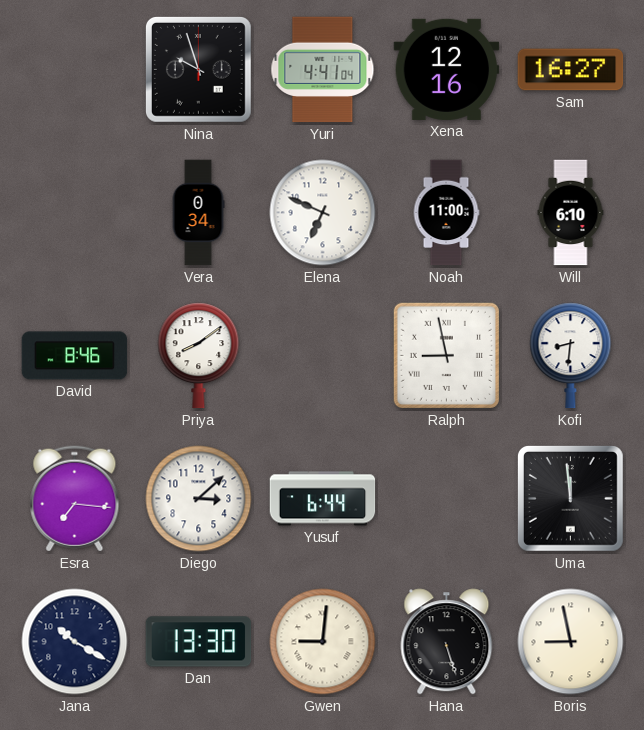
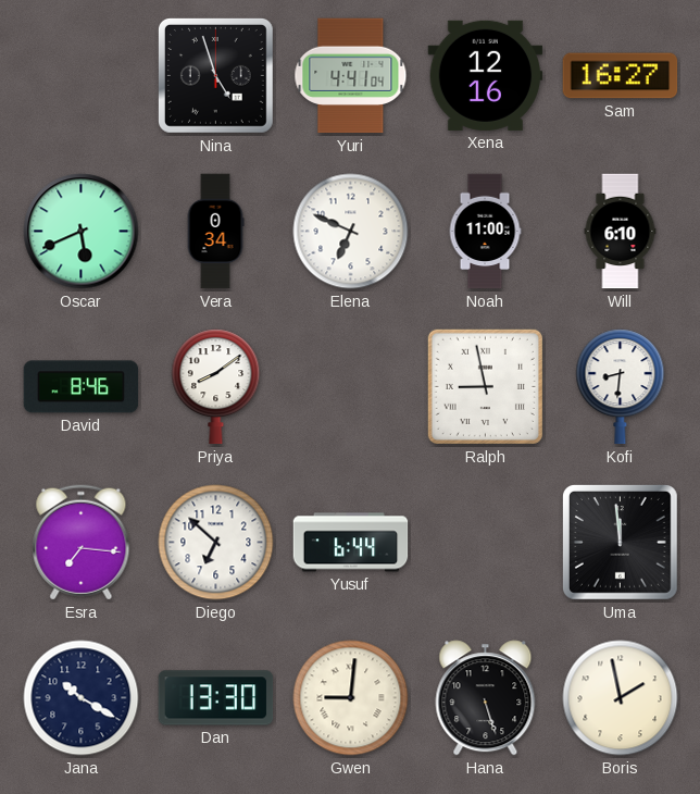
Nina: 9:57 -> 4:57 (215, 75)
Oscar: none -> 5:41 (82, 232)
Diego: 3:08 -> 6:52 (216, 543)
Boris: 8:58 -> 1:58 (621, 698)
